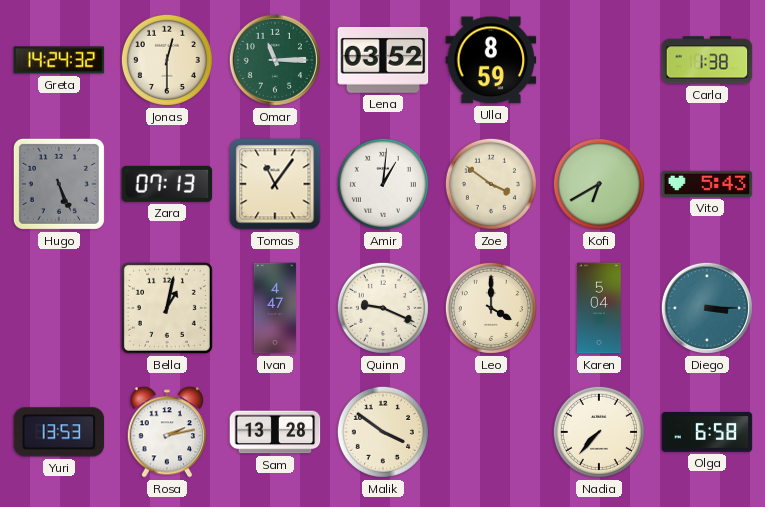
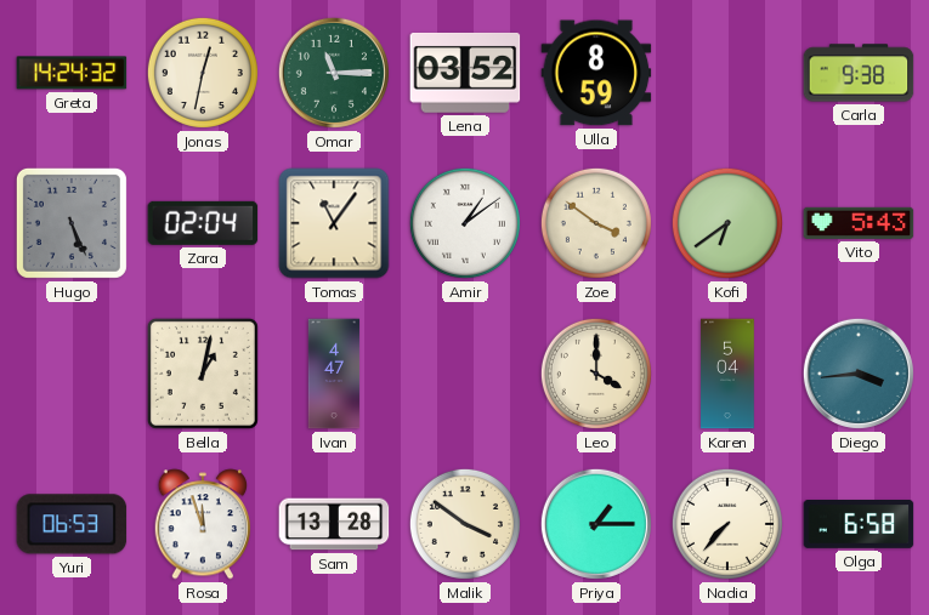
Jonas: 12:30 -> 12:32 (203, 73)
Carla: 1:38 -> 9:38 (859, 73)
Zara: 07:13 -> 02:04 (203, 223)
Amir: 1:01 -> 1:09 (465, 223)
Kofi: 6:40 -> 6:39 (727, 223)
Quinn: 9:19 -> none (383, 308)
Diego: 3:15 -> 3:44 (859, 374)
Yuri: 13:53 -> 06:53 (72, 524)
Rosa: 2:13 -> 11:57 (203, 524)
Priya: none -> 1:15 (596, 524)
